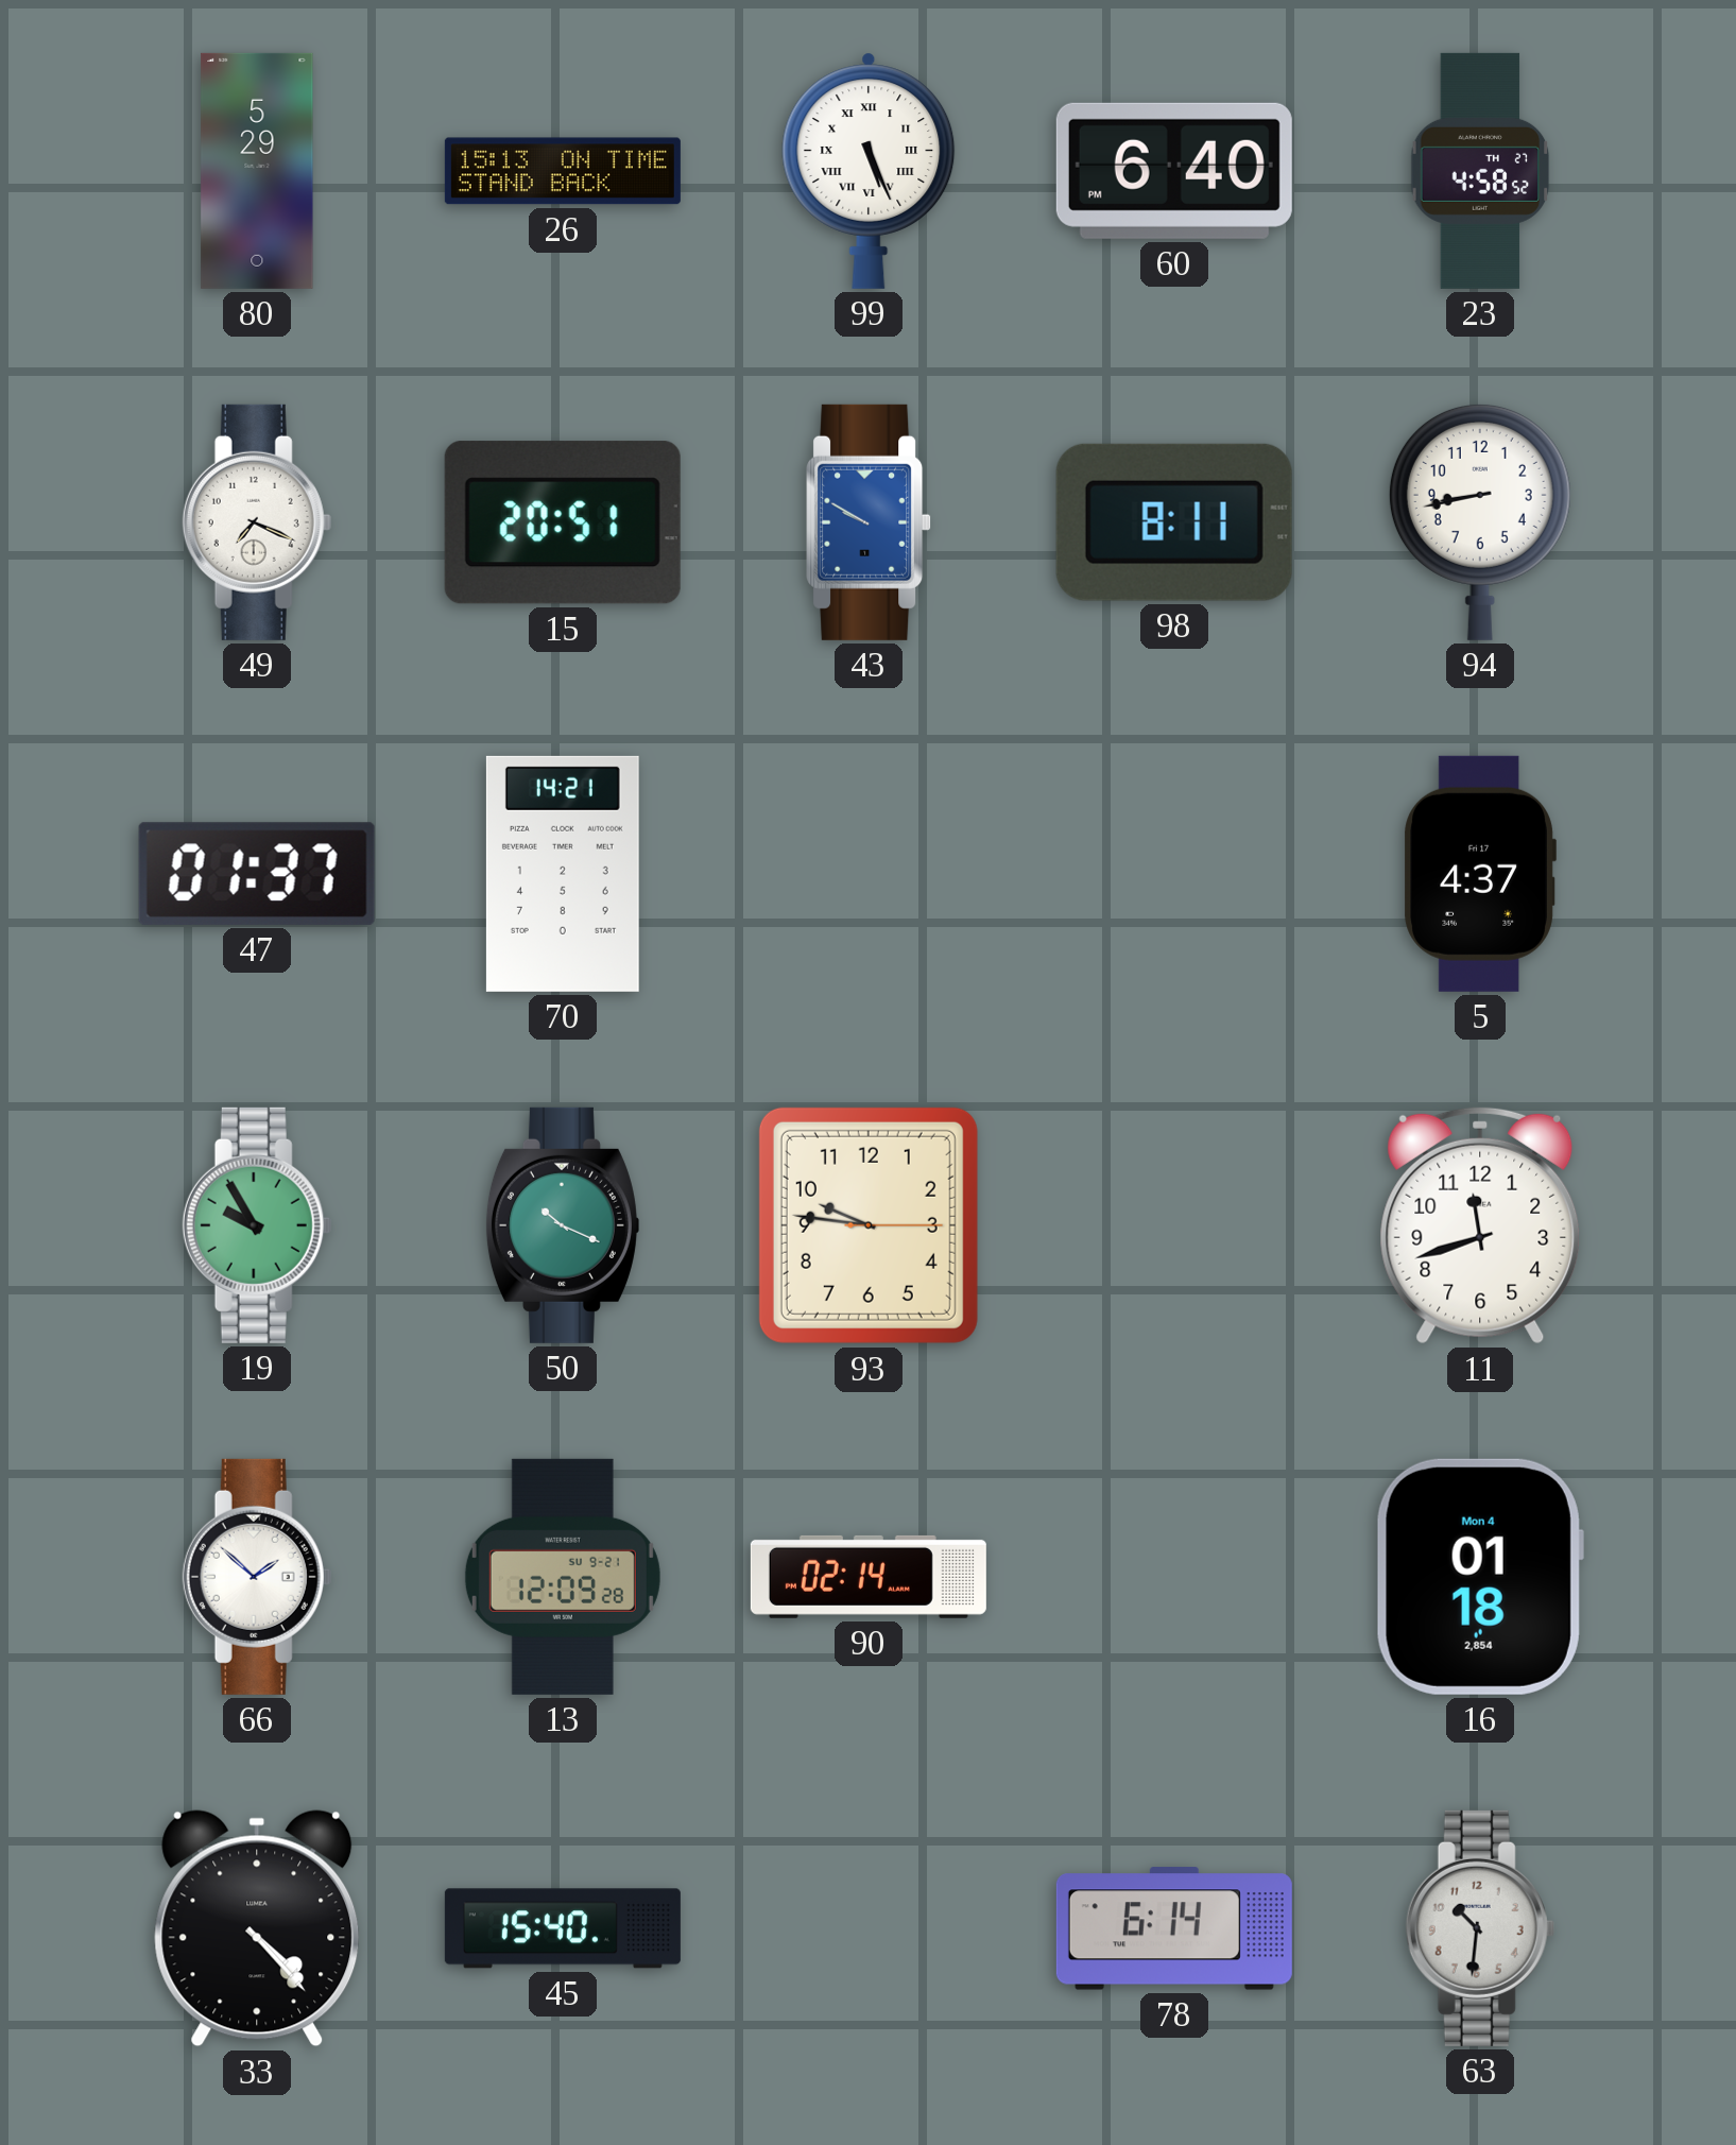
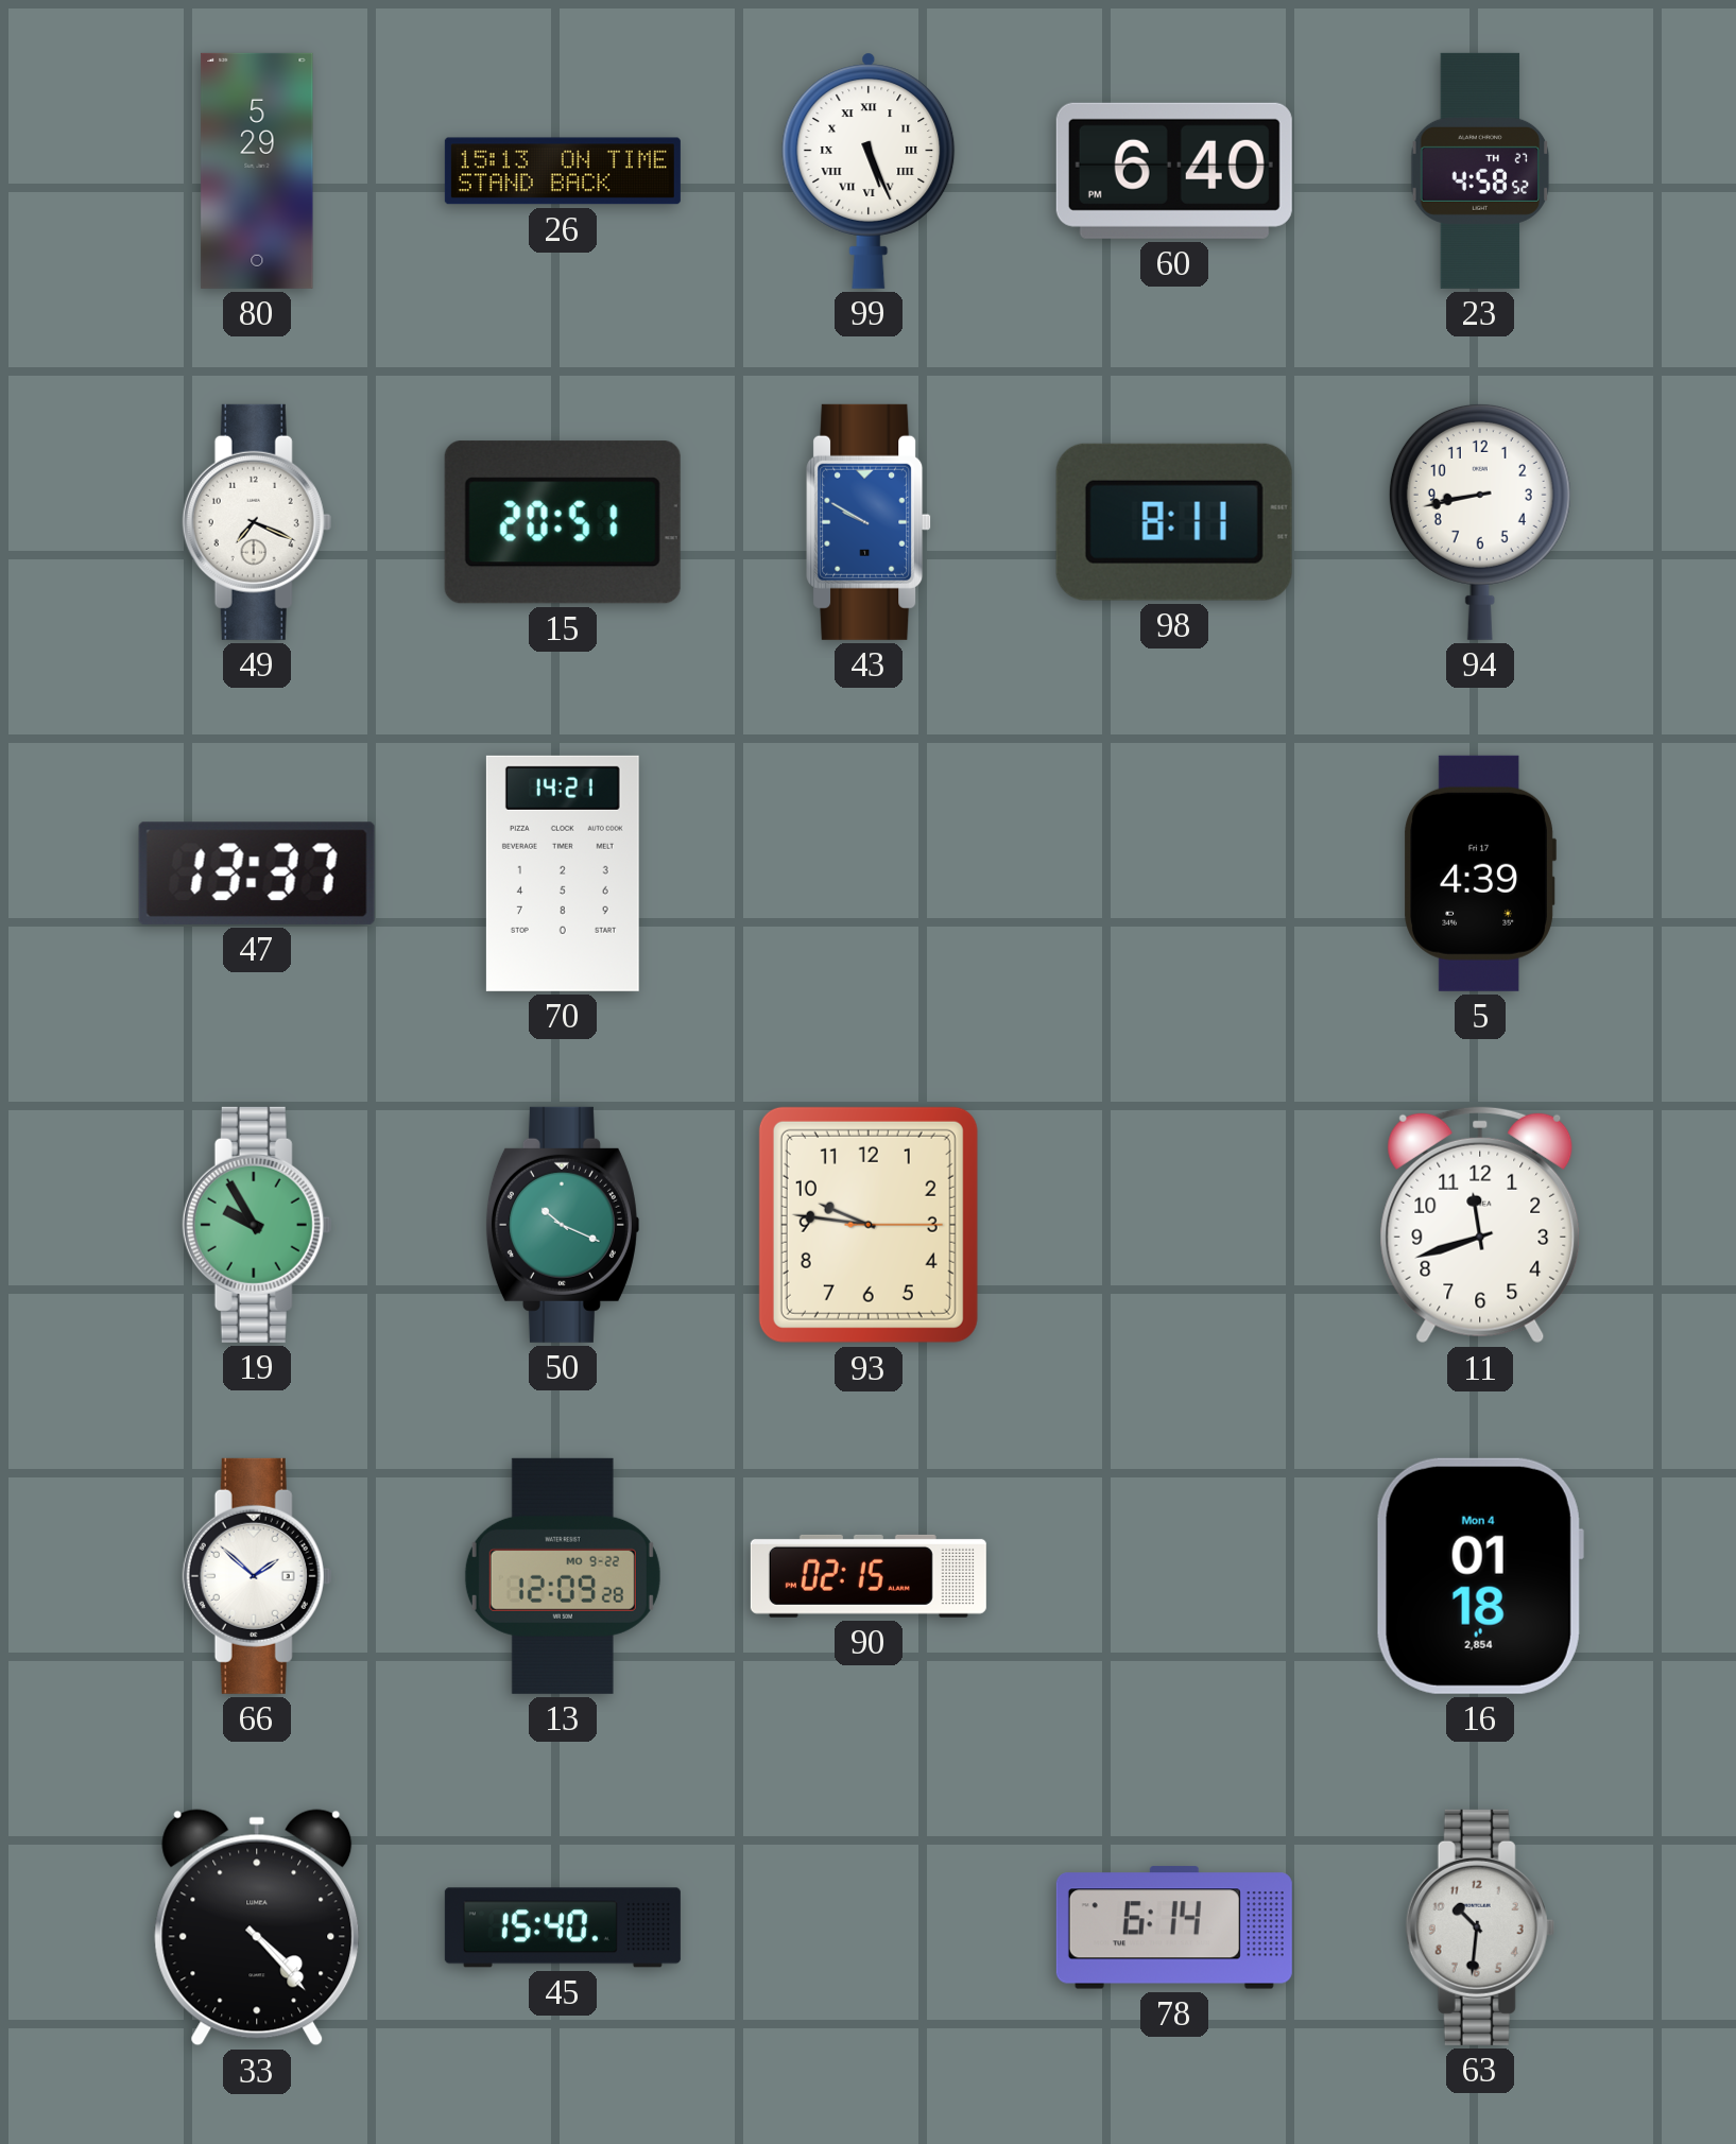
47: 01:37 -> 13:37 (257, 874)
5: 4:37 -> 4:39 (1480, 874)
13 date: SU 9-21 -> MO 9-22 (563, 1576)
90: 02:14 -> 02:15 (869, 1576)
